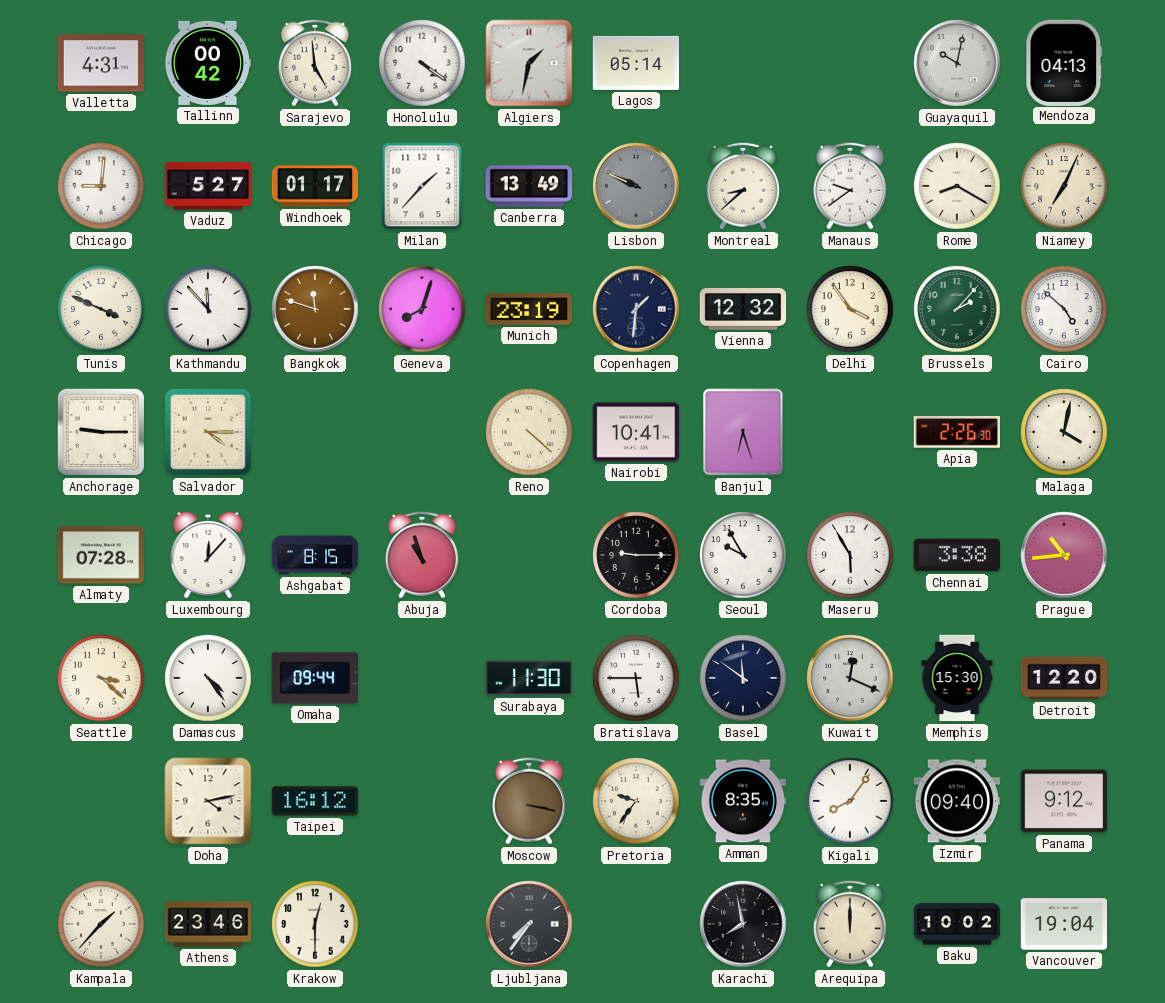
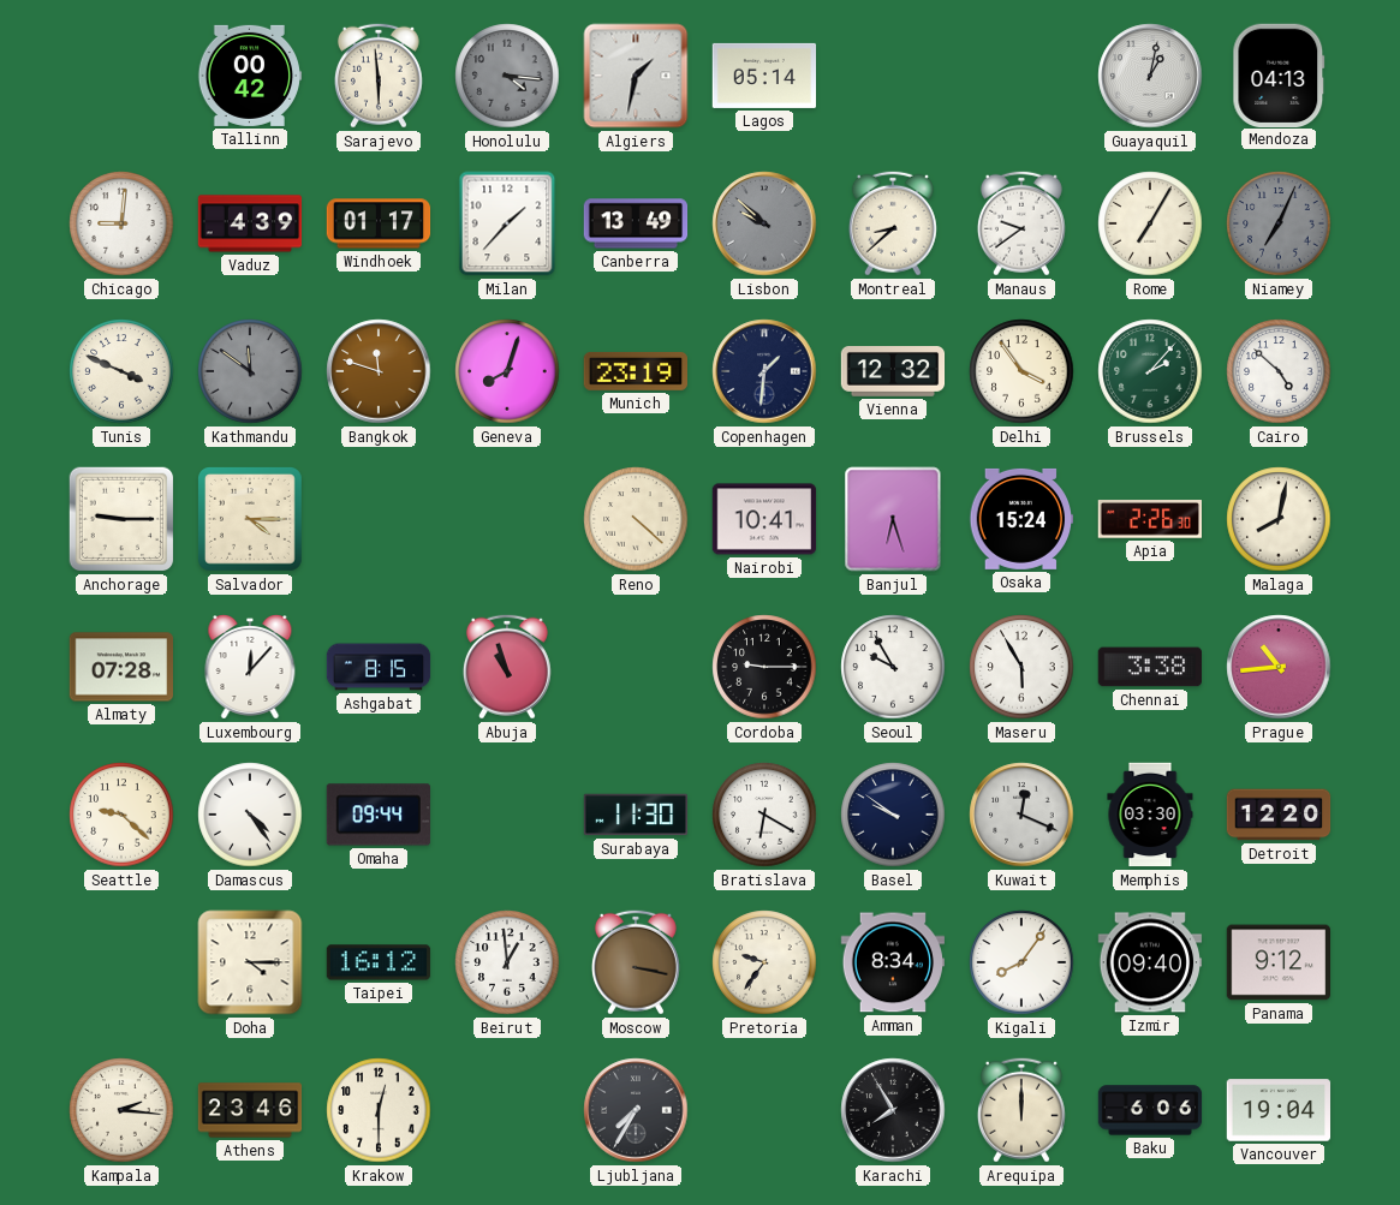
Valletta: 4:31 -> none (101, 63)
Sarajevo: 4:59 -> 5:59 (379, 76)
Honolulu: 4:21 -> 4:16 (507, 76)
Honolulu dial: white -> grey (507, 76)
Guayaquil: 10:02 -> 1:02 (1150, 76)
Vaduz: 5:27 -> 4:39 (250, 223)
Lisbon: 9:49 -> 9:52 (764, 223)
Rome: 8:20 -> 7:05 (1150, 223)
Niamey dial: cream -> grey (1279, 223)
Kathmandu: 11:53 -> 11:51 (250, 371)
Kathmandu dial: white -> grey (250, 371)
Osaka: none -> 15:24 (1021, 519)
Malaga: 4:02 -> 8:02 (1279, 519)
Seattle: 3:22 -> 9:22 (121, 815)
Bratislava: 5:45 -> 6:20 (764, 815)
Basel: 11:51 -> 9:51 (893, 815)
Memphis: 15:30 -> 03:30 (1150, 815)
Doha: 4:13 -> 4:15 (250, 962)
Beirut: none -> 12:59 (507, 962)
Amman: 8:35 -> 8:34 (892, 962)
Kampala: 1:37 -> 2:16 (121, 1110)
Ljubljana: 7:36 -> 7:35 (636, 1110)
Karachi: 7:58 -> 7:55 (893, 1110)
Baku: 10:02 -> 6:06 (1150, 1110)
